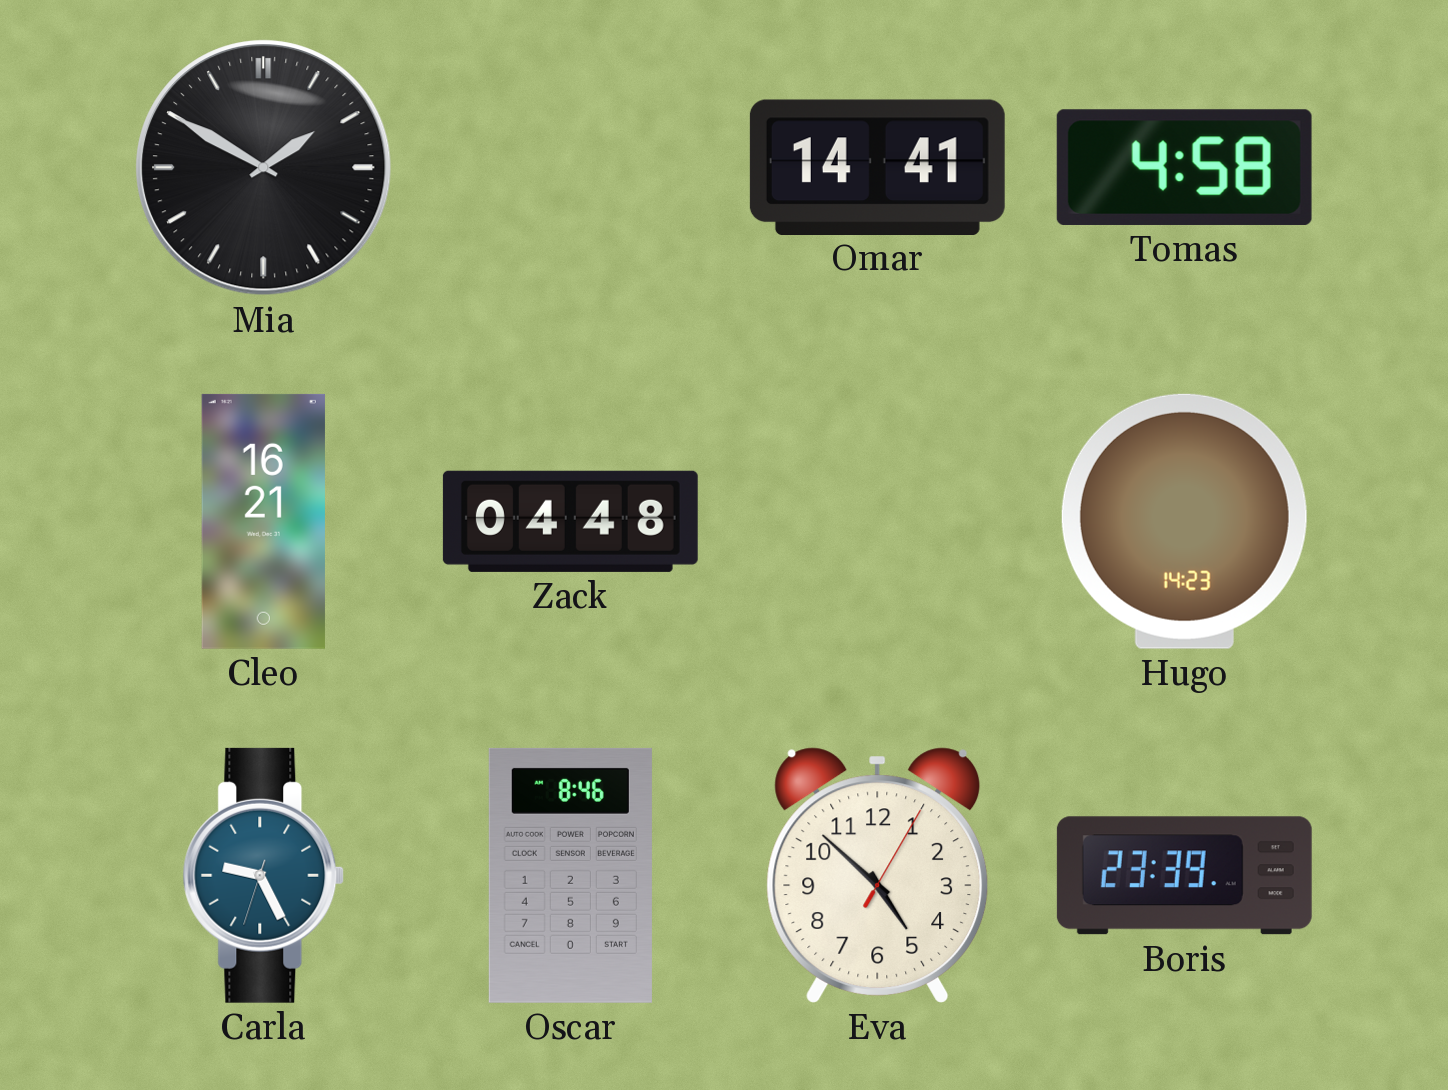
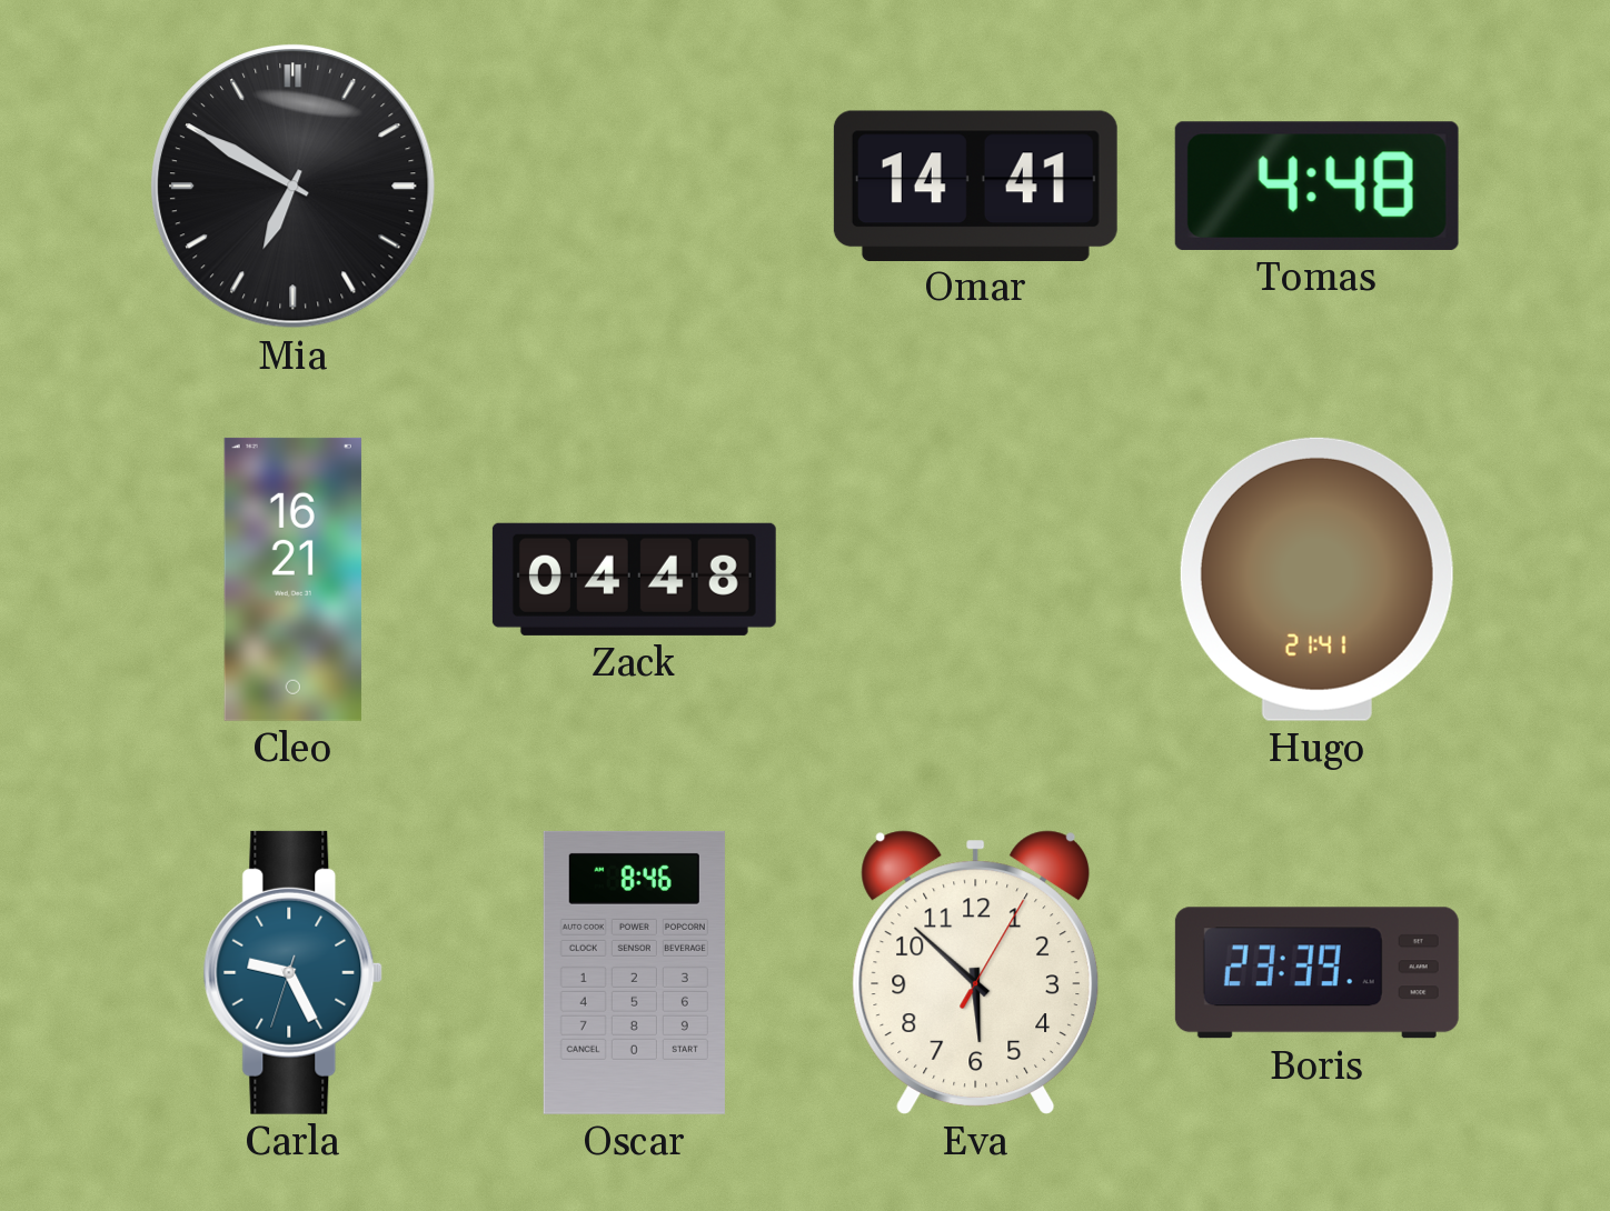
Mia: 1:50 -> 6:50 (294, 187)
Tomas: 4:58 -> 4:48 (1316, 186)
Hugo: 14:23 -> 21:41 (1316, 579)
Eva: 4:52 -> 5:52 (976, 972)
